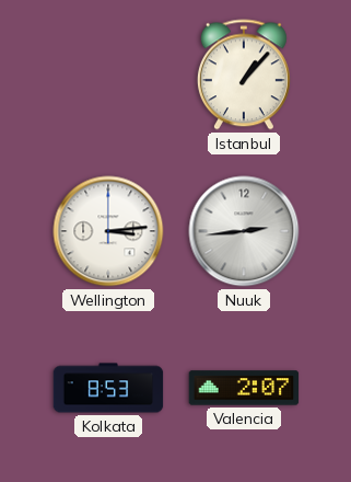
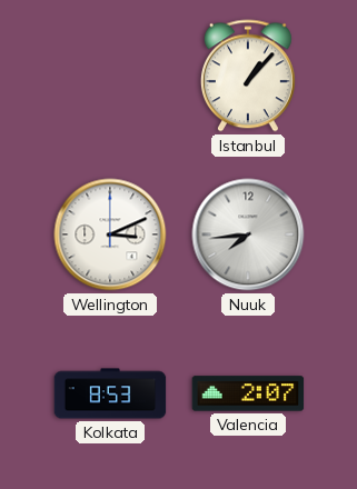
Wellington: 3:14 -> 3:11 (110, 234)
Nuuk: 2:44 -> 7:44 (248, 234)
